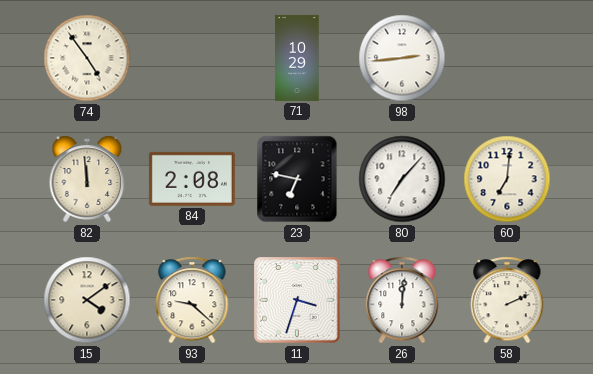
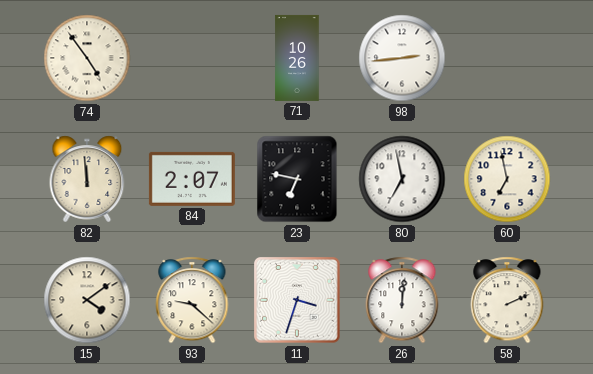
71: 10:29 -> 10:26 (297, 58)
84: 2:08 -> 2:07 (192, 179)
80: 7:07 -> 6:58 (402, 179)
60: 7:01 -> 6:58 (507, 179)
